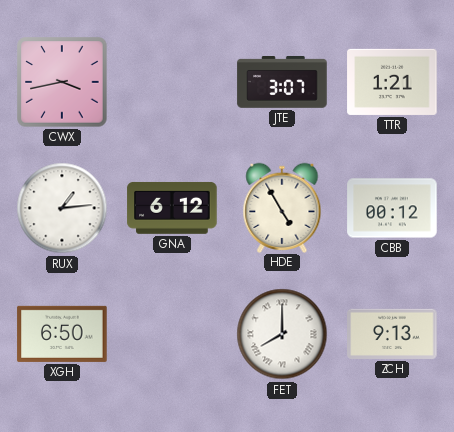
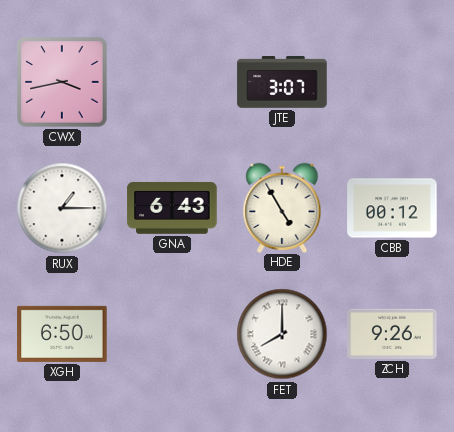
TTR: 1:21 -> none (392, 82)
RUX: 1:14 -> 1:15 (62, 208)
GNA: 6:12 -> 6:43 (172, 208)
ZCH: 9:13 -> 9:26 (392, 334)
